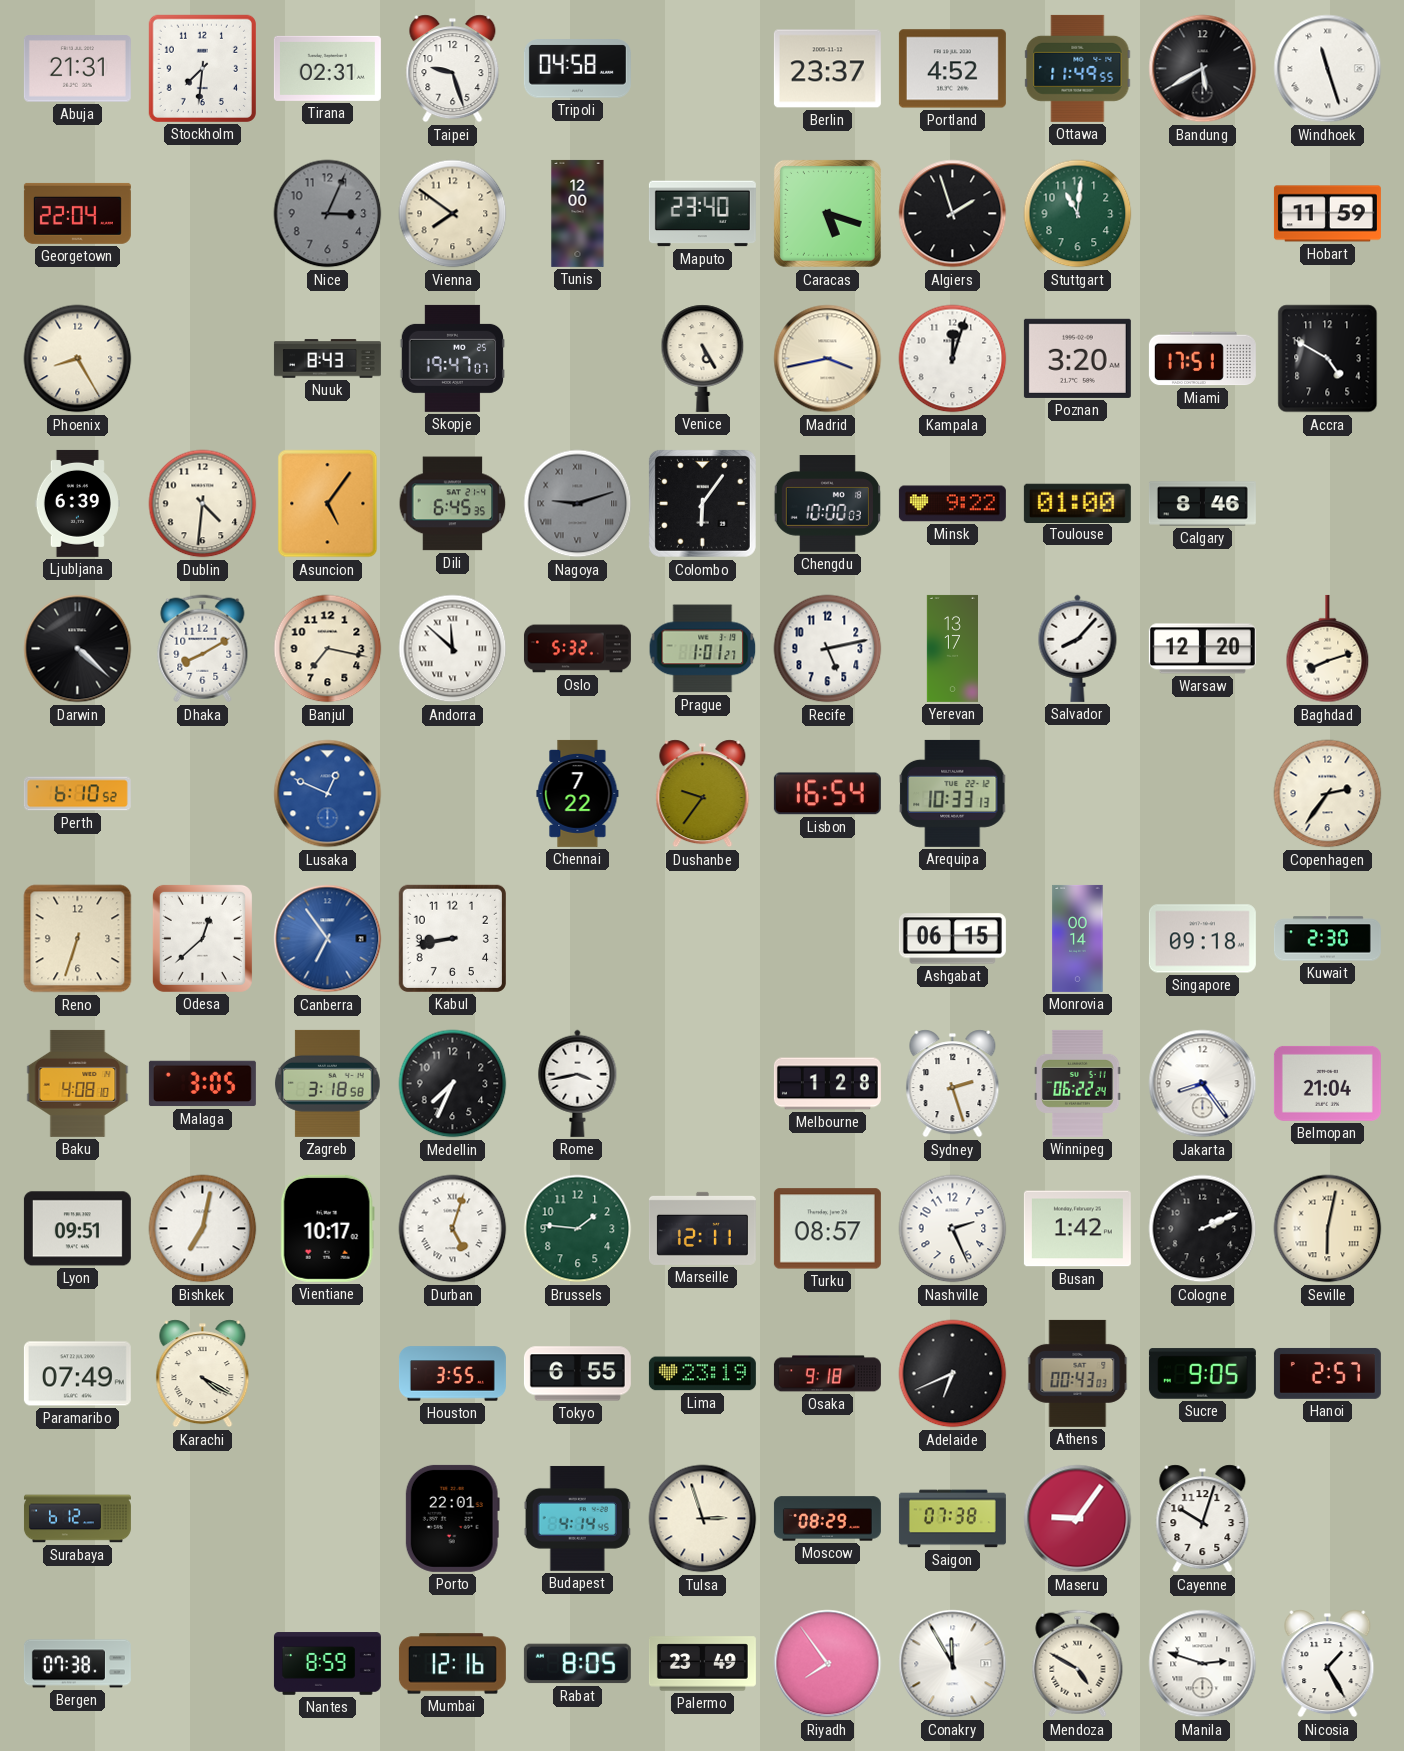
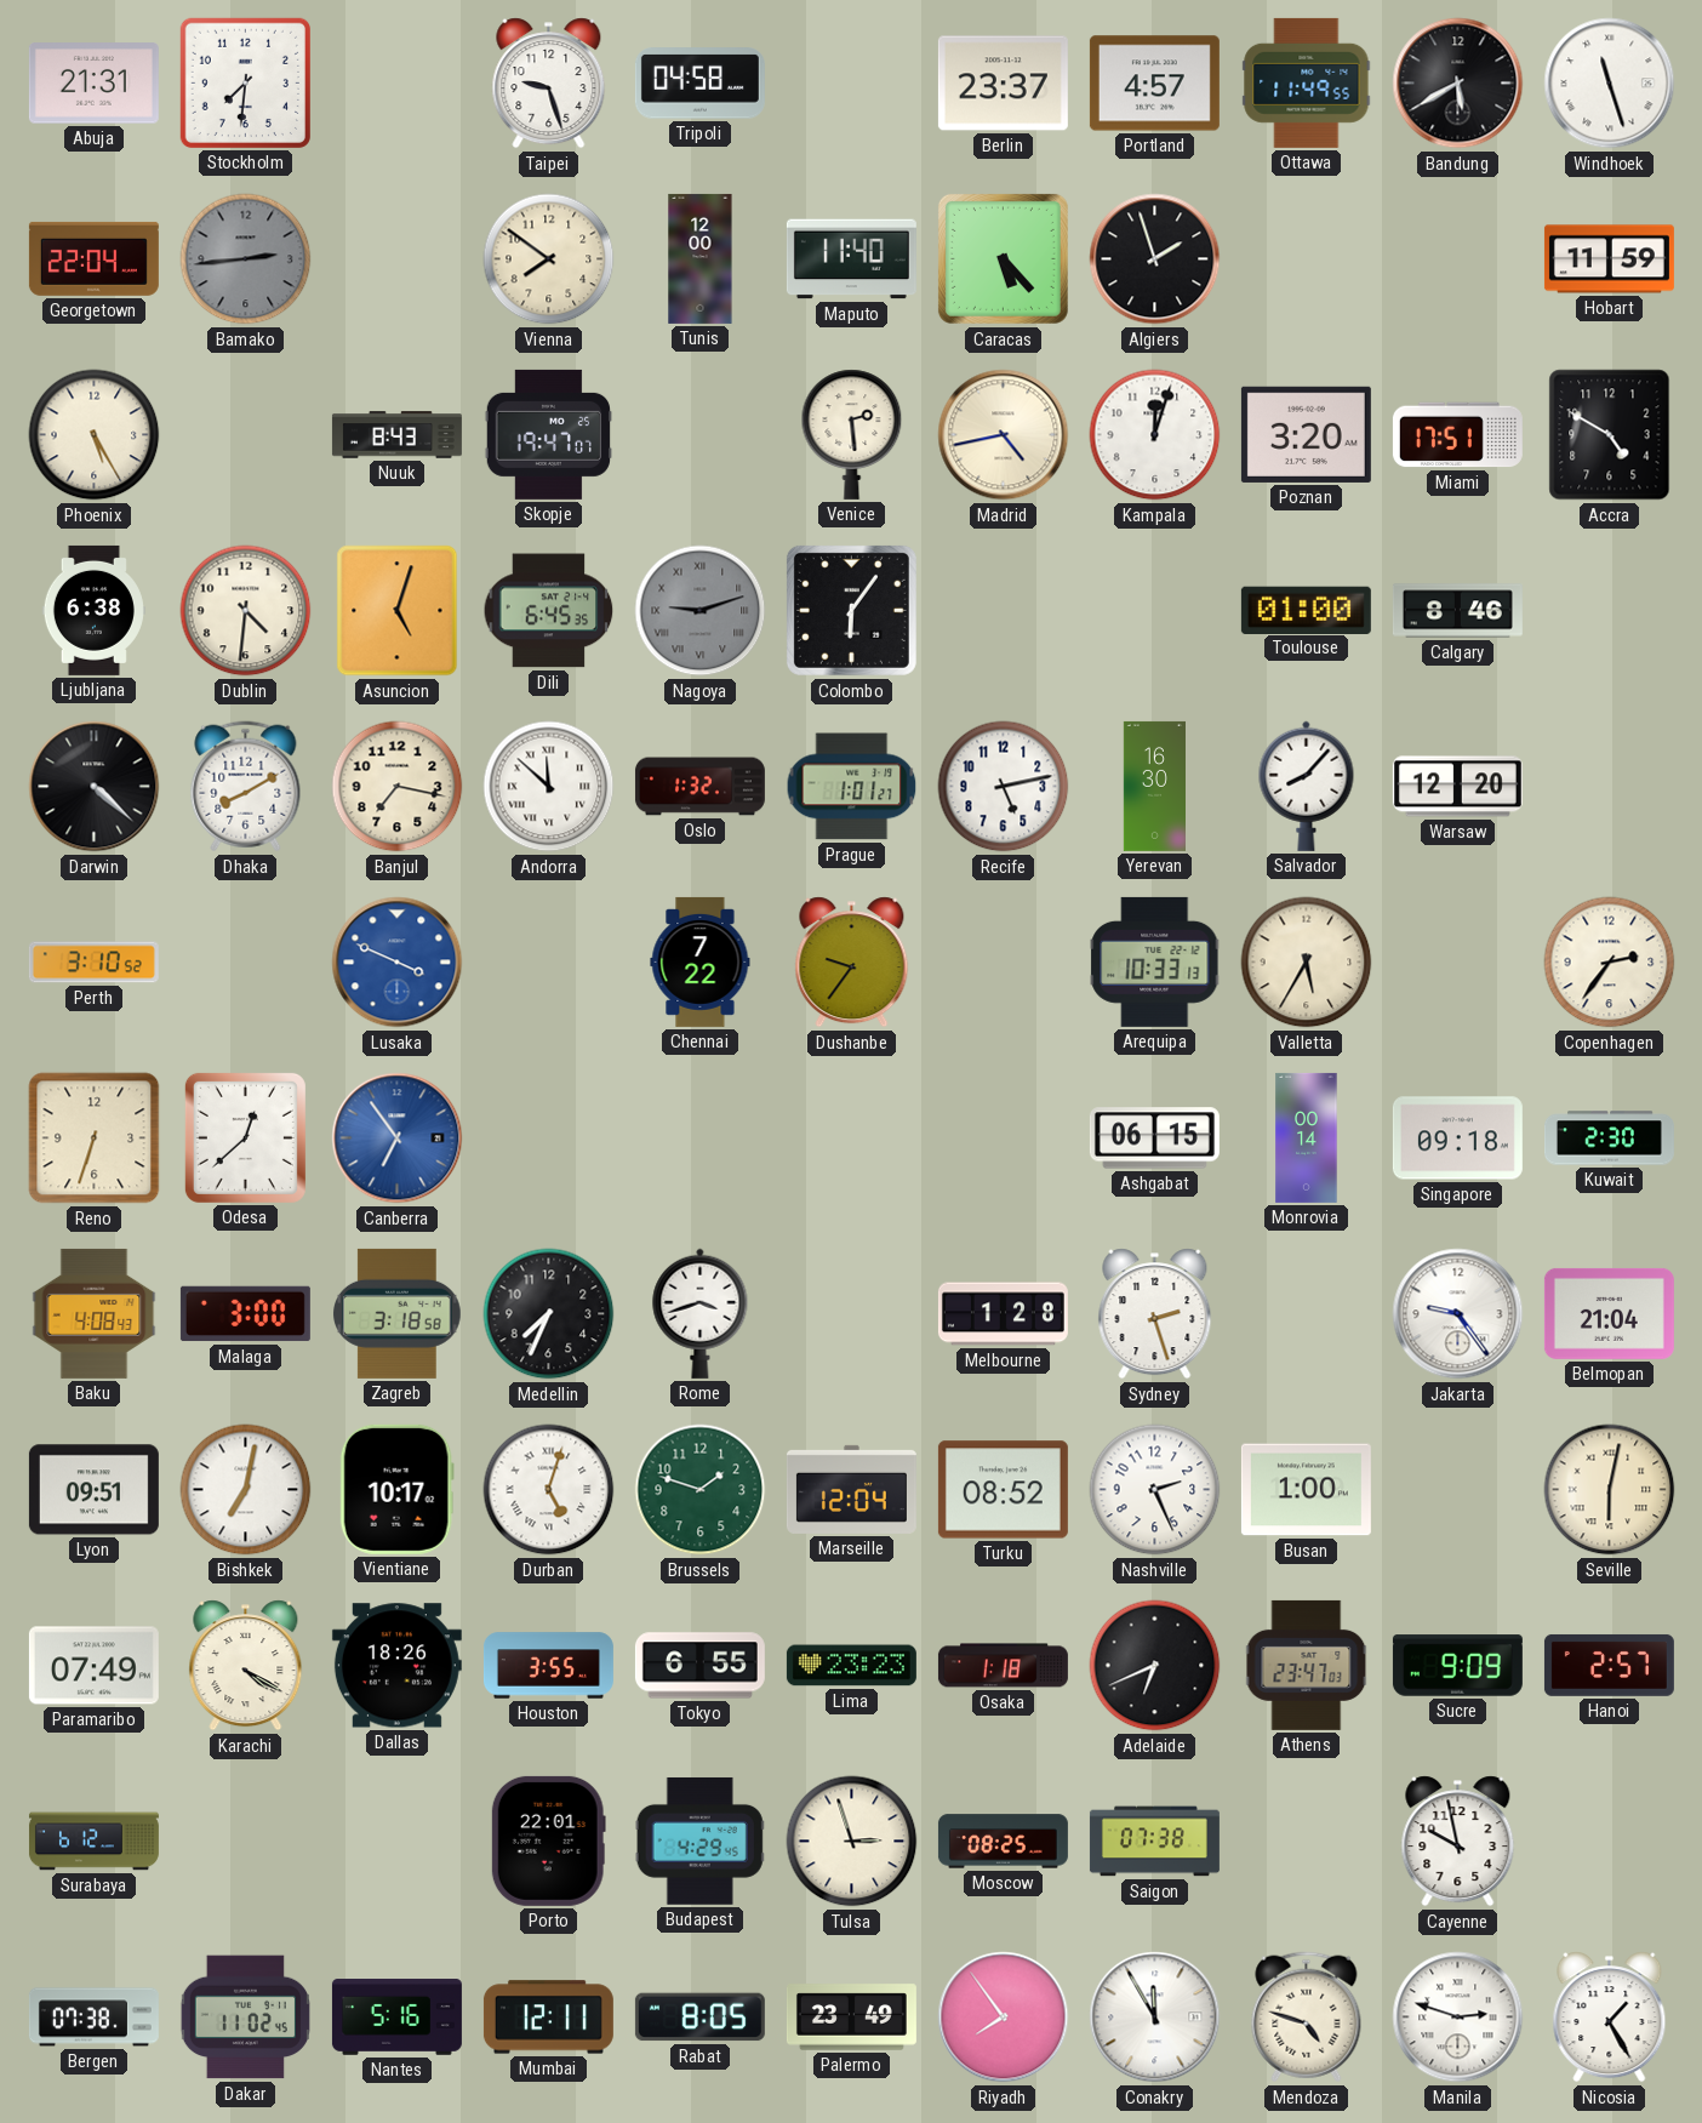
Tirana: 02:31 -> none (327, 68)
Portland: 4:52 -> 4:57 (1154, 84)
Bamako: none -> 2:44 (246, 259)
Nice: 3:04 -> none (328, 214)
Maputo: 23:40 -> 11:40 (851, 259)
Caracas: 5:18 -> 5:23 (1003, 258)
Stuttgart: 11:01 -> none (1078, 214)
Phoenix: 8:25 -> 5:25 (95, 435)
Venice: 5:25 -> 2:29 (852, 434)
Madrid: 3:43 -> 4:43 (1004, 435)
Ljubljana: 6:39 -> 6:38 (93, 610)
Asuncion: 5:06 -> 5:03 (398, 611)
Chengdu: 10:00 -> none (827, 504)
Minsk: 9:22 -> none (952, 504)
Oslo: 5:32 -> 1:32 (699, 787)
Yerevan: 13:17 -> 16:30 (1154, 786)
Baghdad: 8:12 -> none (1328, 649)
Perth: 6:10 -> 3:10 (93, 963)
Lusaka: 12:49 -> 3:49 (398, 963)
Lisbon: 16:54 -> none (827, 794)
Valletta: none -> 5:35 (1307, 963)
Kabul: 8:43 -> none (452, 938)
Baku: 4:08:10 -> 4:08:43 (95, 1313)
Malaga: 3:05 -> 3:00 (245, 1314)
Rome: 3:43 -> 3:42 (701, 1313)
Winnipeg: 06:22 -> none (1078, 1083)
Jakarta: 8:24 -> 9:24 (1458, 1314)
Brussels: 1:46 -> 1:48 (701, 1490)
Marseille: 12:11 -> 12:04 (851, 1489)
Turku: 08:57 -> 08:52 (1003, 1490)
Busan: 1:42 -> 1:00 (1306, 1490)
Cologne: 2:11 -> none (1203, 1229)
Dallas: none -> 18:26 (396, 1666)
Lima: 23:19 -> 23:23 (851, 1666)
Osaka: 9:18 -> 1:18 (1003, 1666)
Athens: 00:43 -> 23:47 (1307, 1665)
Sucre: 9:05 -> 9:09 (1457, 1666)
Budapest: 4:14 -> 4:29 (699, 1840)
Moscow: 08:29 -> 08:25 (1003, 1842)
Maseru: 9:06 -> none (1078, 1519)
Cayenne: 10:03 -> 9:58 (1458, 1842)
Dakar: none -> 11:02 (245, 2018)
Nantes: 8:59 -> 5:16 (396, 2018)
Mumbai: 12:16 -> 12:11 (548, 2018)
Mendoza: 4:50 -> 4:48 (1307, 2018)
